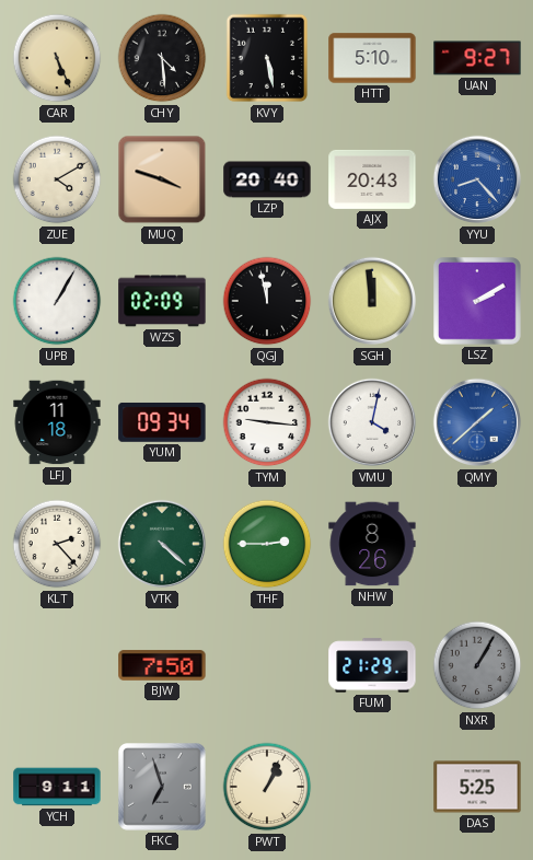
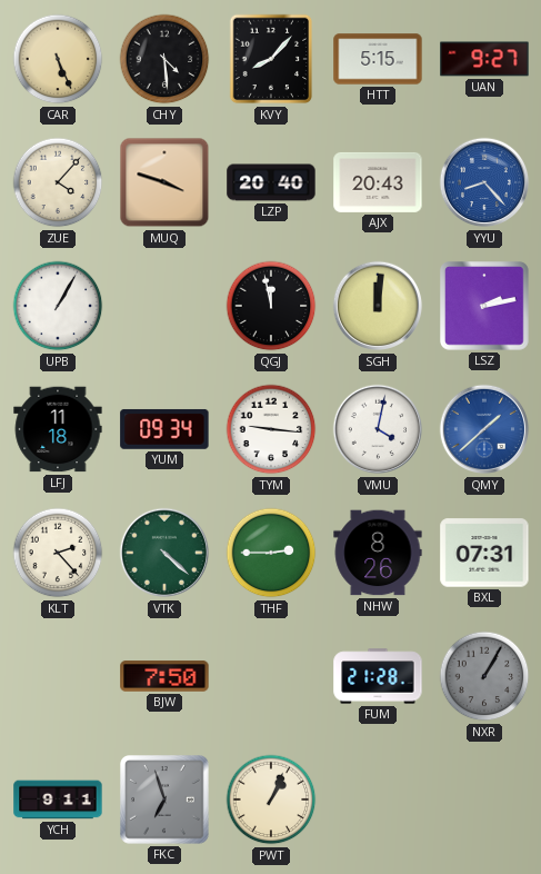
KVY: 5:28 -> 8:07 (271, 59)
HTT: 5:10 -> 5:15 (378, 59)
ZUE: 4:10 -> 4:07 (58, 182)
WZS: 02:09 -> none (162, 301)
SGH: 11:59 -> 12:01 (378, 306)
LSZ: 2:10 -> 2:13 (484, 306)
BXL: none -> 07:31 (484, 553)
FUM: 21:29 -> 21:28 (378, 676)
DAS: 5:25 -> none (477, 787)
